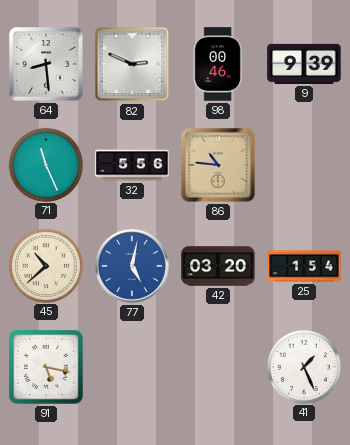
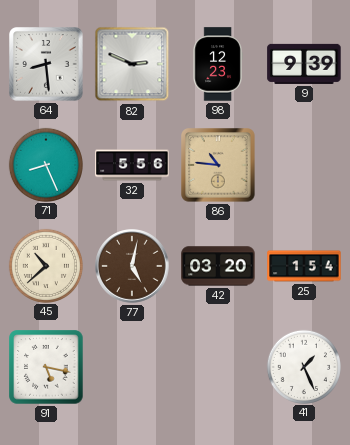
98: 00:46 -> 12:23 (218, 64)
71: 11:26 -> 8:26 (46, 164)
77 dial: blue -> brown (132, 266)
